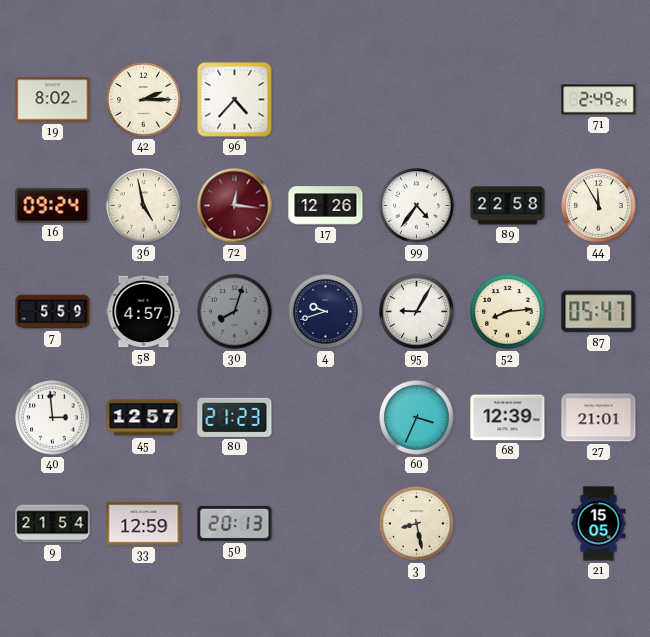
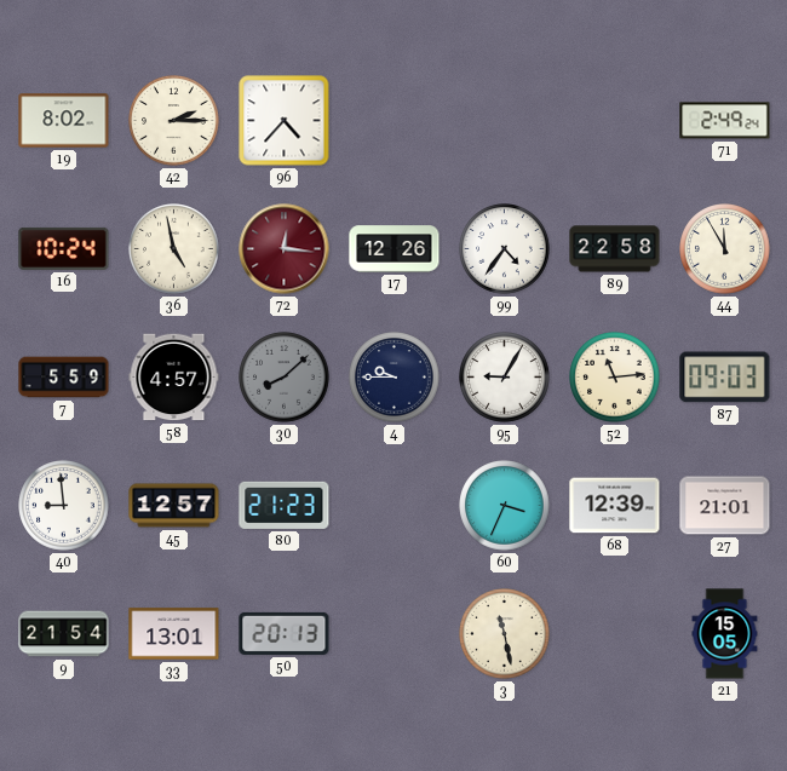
16: 09:24 -> 10:24 (64, 248)
30: 8:03 -> 8:08 (285, 378)
4: 9:42 -> 9:45 (395, 378)
52: 8:14 -> 11:14 (615, 378)
87: 05:47 -> 09:03 (725, 378)
40: 2:59 -> 8:59 (64, 506)
33: 12:59 -> 13:01 (174, 634)
3: 8:28 -> 11:28 (505, 634)
